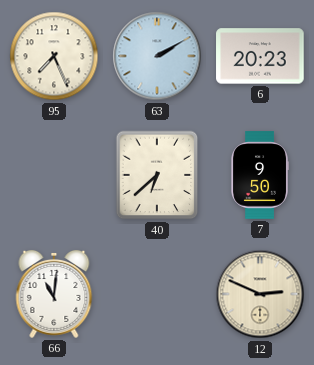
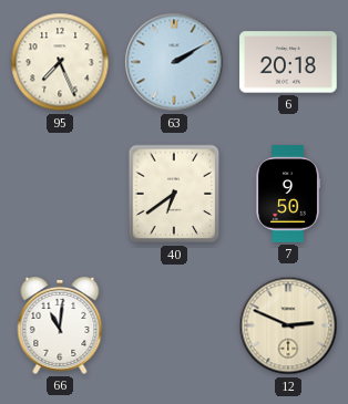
6: 20:23 -> 20:18 (288, 62)
40: 6:38 -> 6:39 (174, 194)
